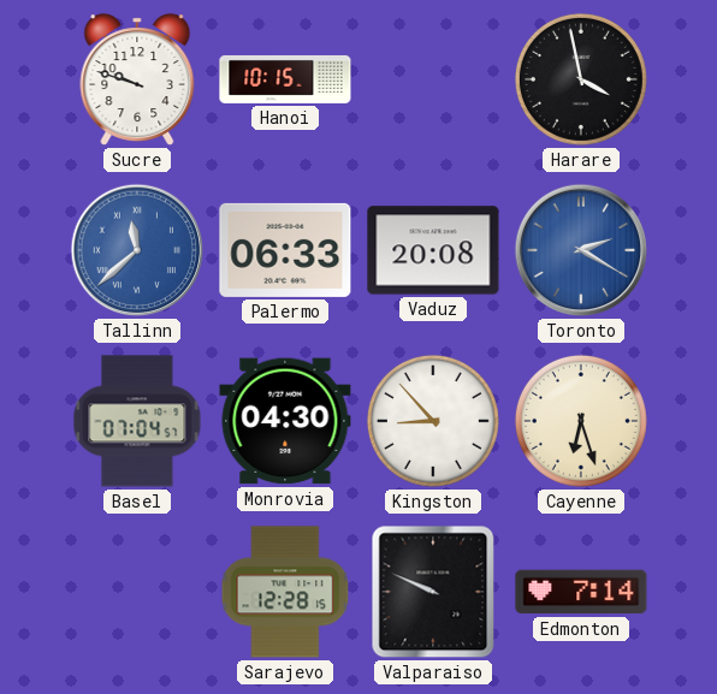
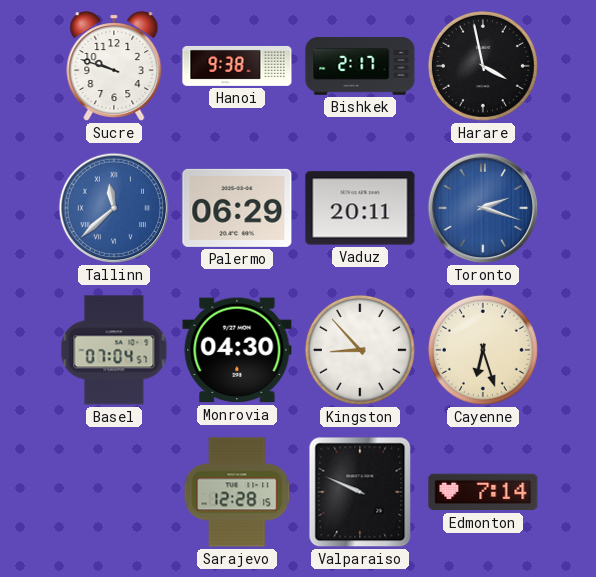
Hanoi: 10:15 -> 9:38 (237, 66)
Bishkek: none -> 2:17 (360, 66)
Palermo: 06:33 -> 06:29 (237, 208)
Vaduz: 20:08 -> 20:11 (360, 208)
Toronto: 2:20 -> 2:18 (483, 208)
